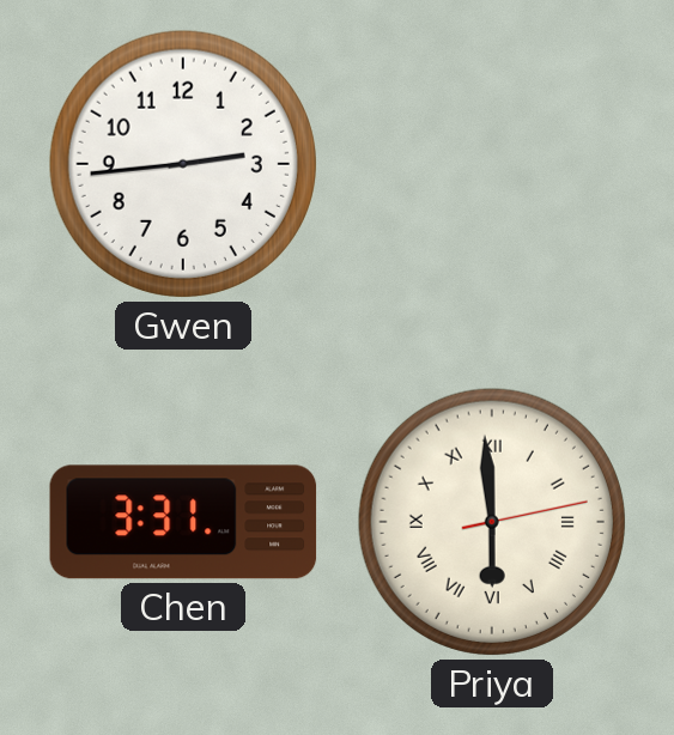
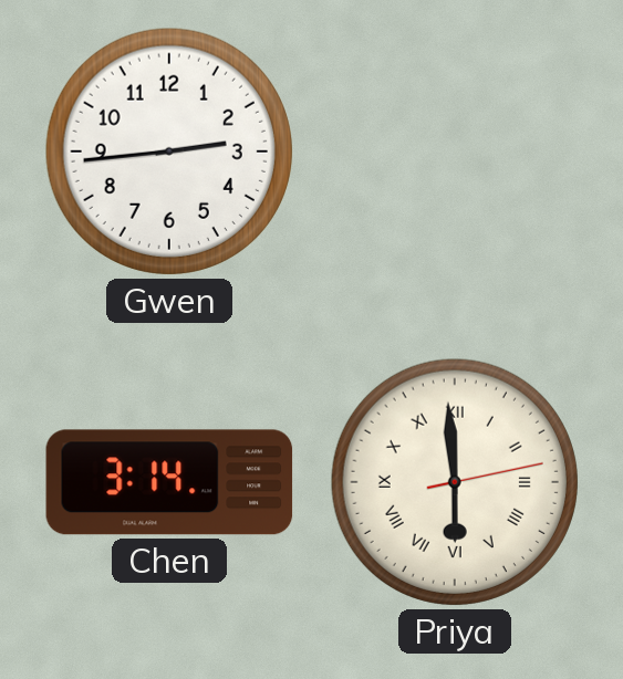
Chen: 3:31 -> 3:14 (169, 482)
